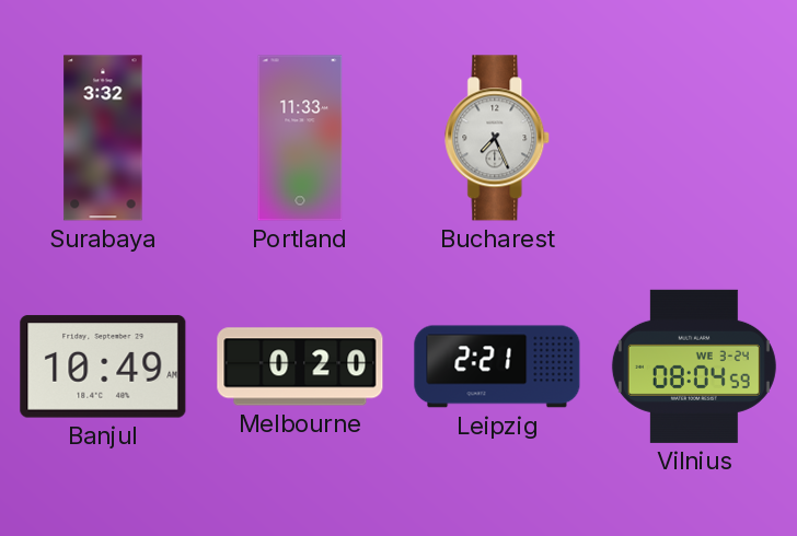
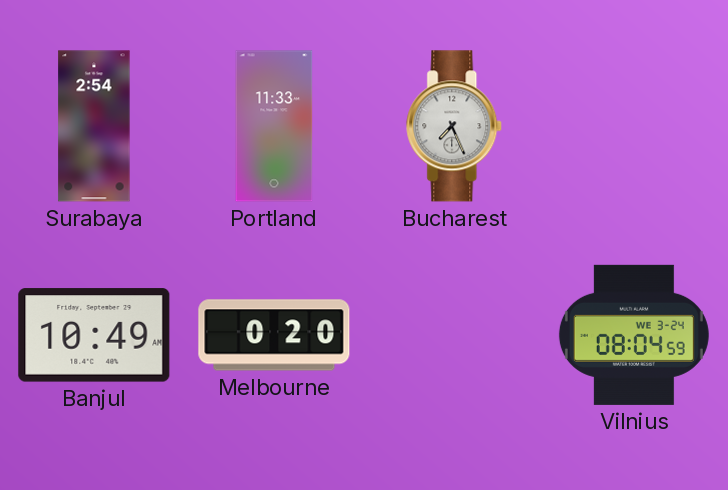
Surabaya: 3:32 -> 2:54 (94, 126)
Leipzig: 2:21 -> none (497, 366)
